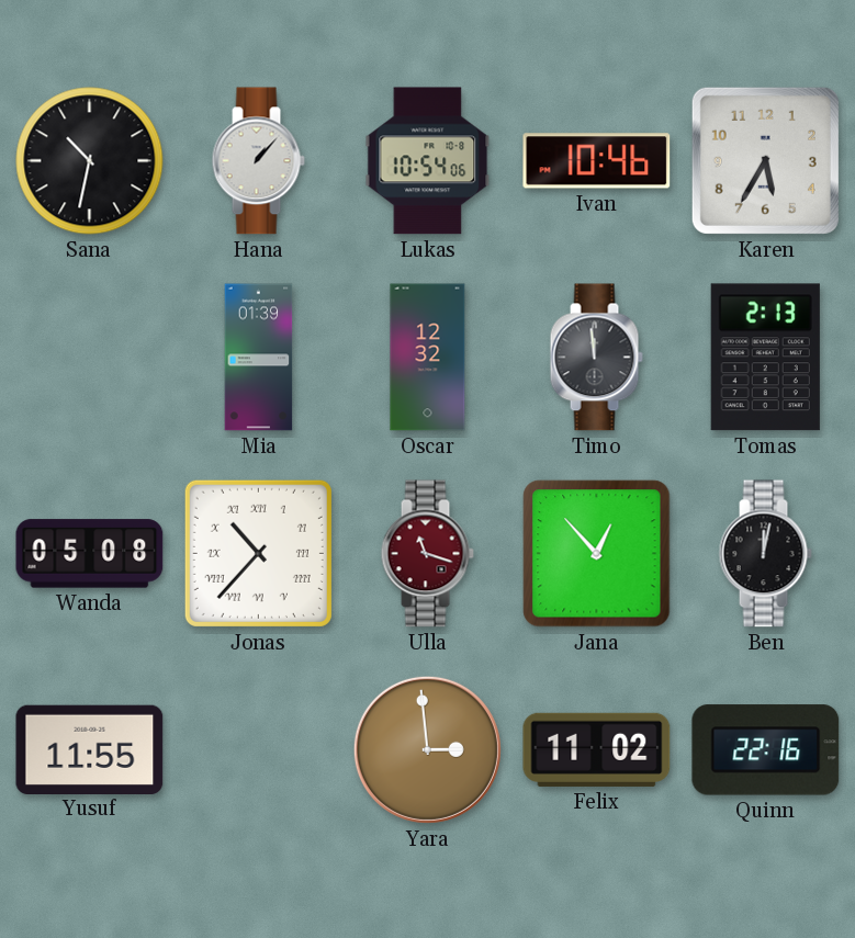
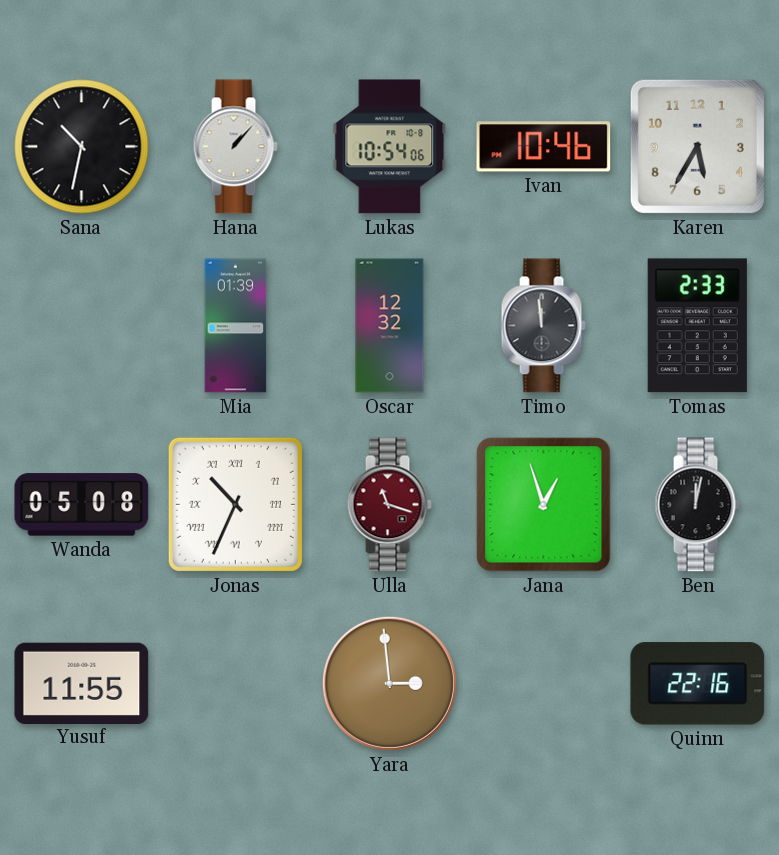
Tomas: 2:13 -> 2:33 (697, 326)
Jonas: 10:37 -> 10:34 (235, 504)
Jana: 12:53 -> 12:57 (544, 505)
Felix: 11:02 -> none (597, 749)
